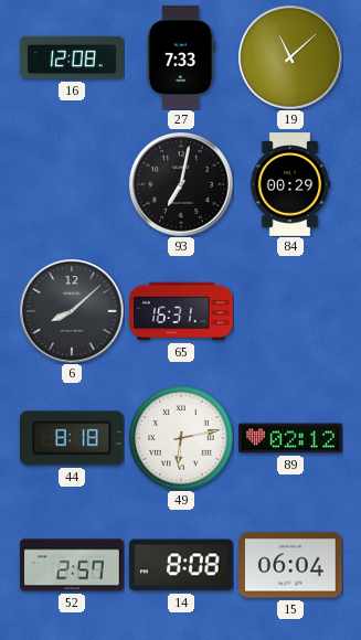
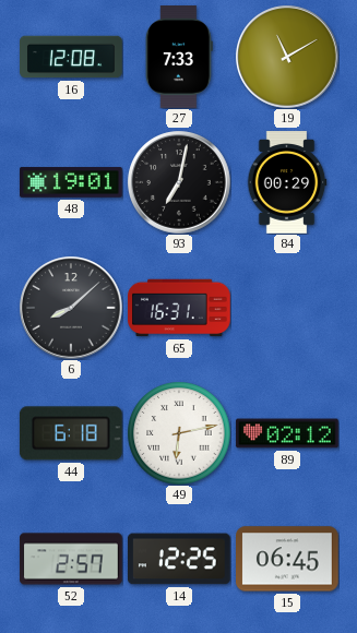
19: 11:08 -> 11:10 (287, 57)
48: none -> 19:01 (71, 182)
44: 8:18 -> 6:18 (71, 433)
14: 8:08 -> 12:25 (179, 559)
15: 06:04 -> 06:45 (288, 559)
